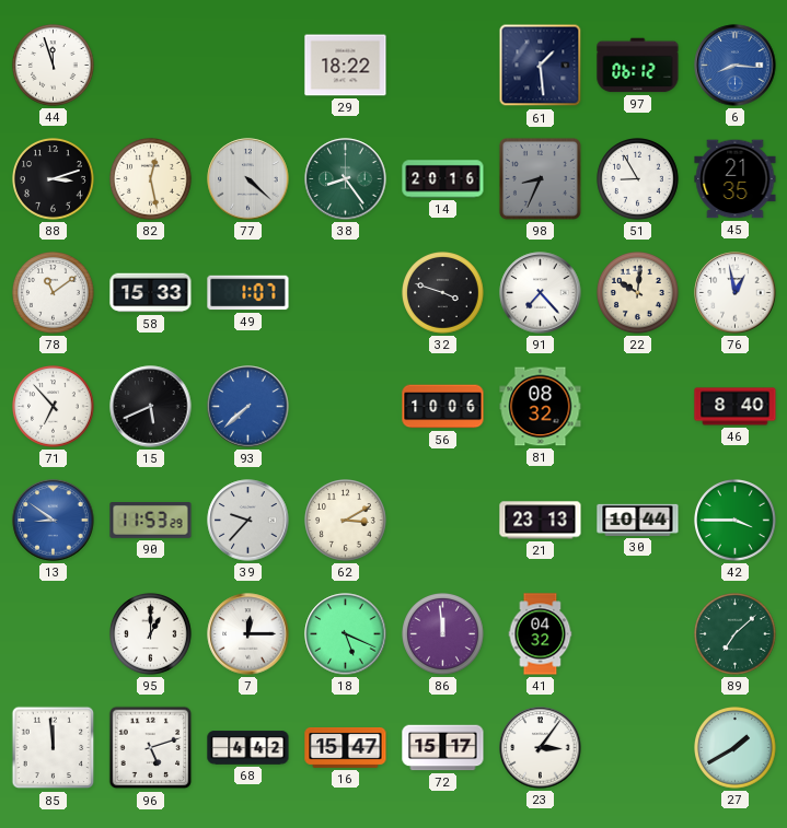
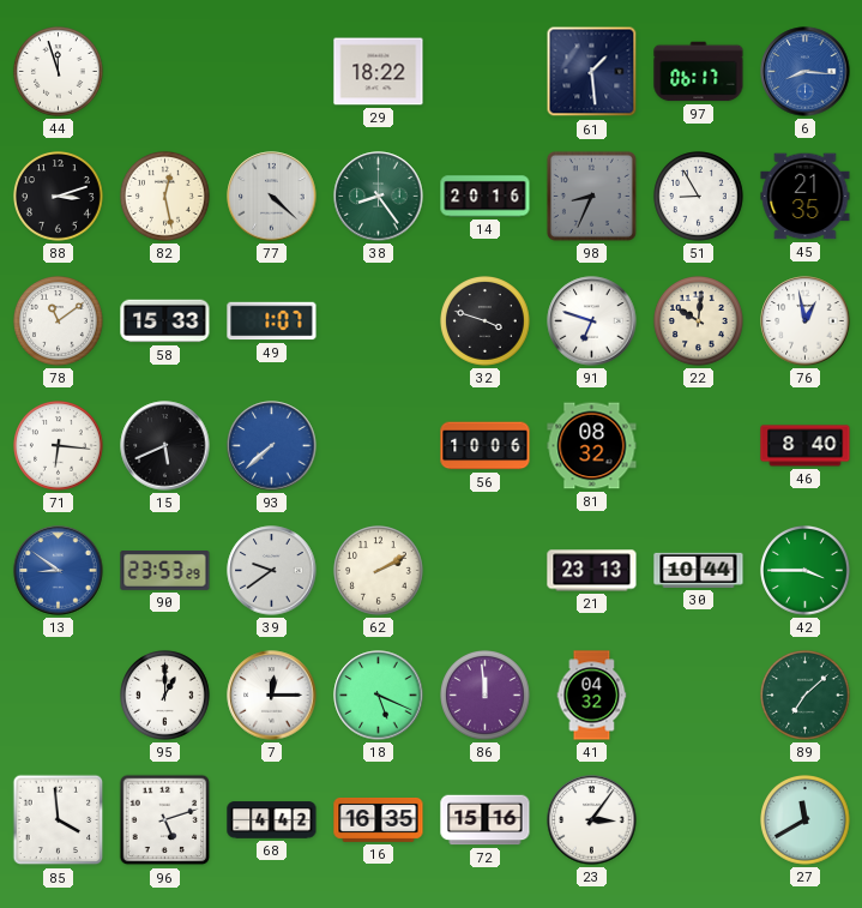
97: 06:12 -> 06:17 (699, 72)
91: 7:23 -> 6:48 (592, 321)
71: 6:53 -> 6:16 (59, 446)
90: 11:53 -> 23:53 (165, 571)
39: 9:37 -> 9:39 (272, 571)
62: 3:10 -> 2:10 (379, 571)
85: 11:59 -> 3:59 (59, 820)
16: 15:47 -> 16:35 (379, 820)
72: 15:17 -> 15:16 (486, 820)
27: 1:40 -> 11:40 (806, 820)
